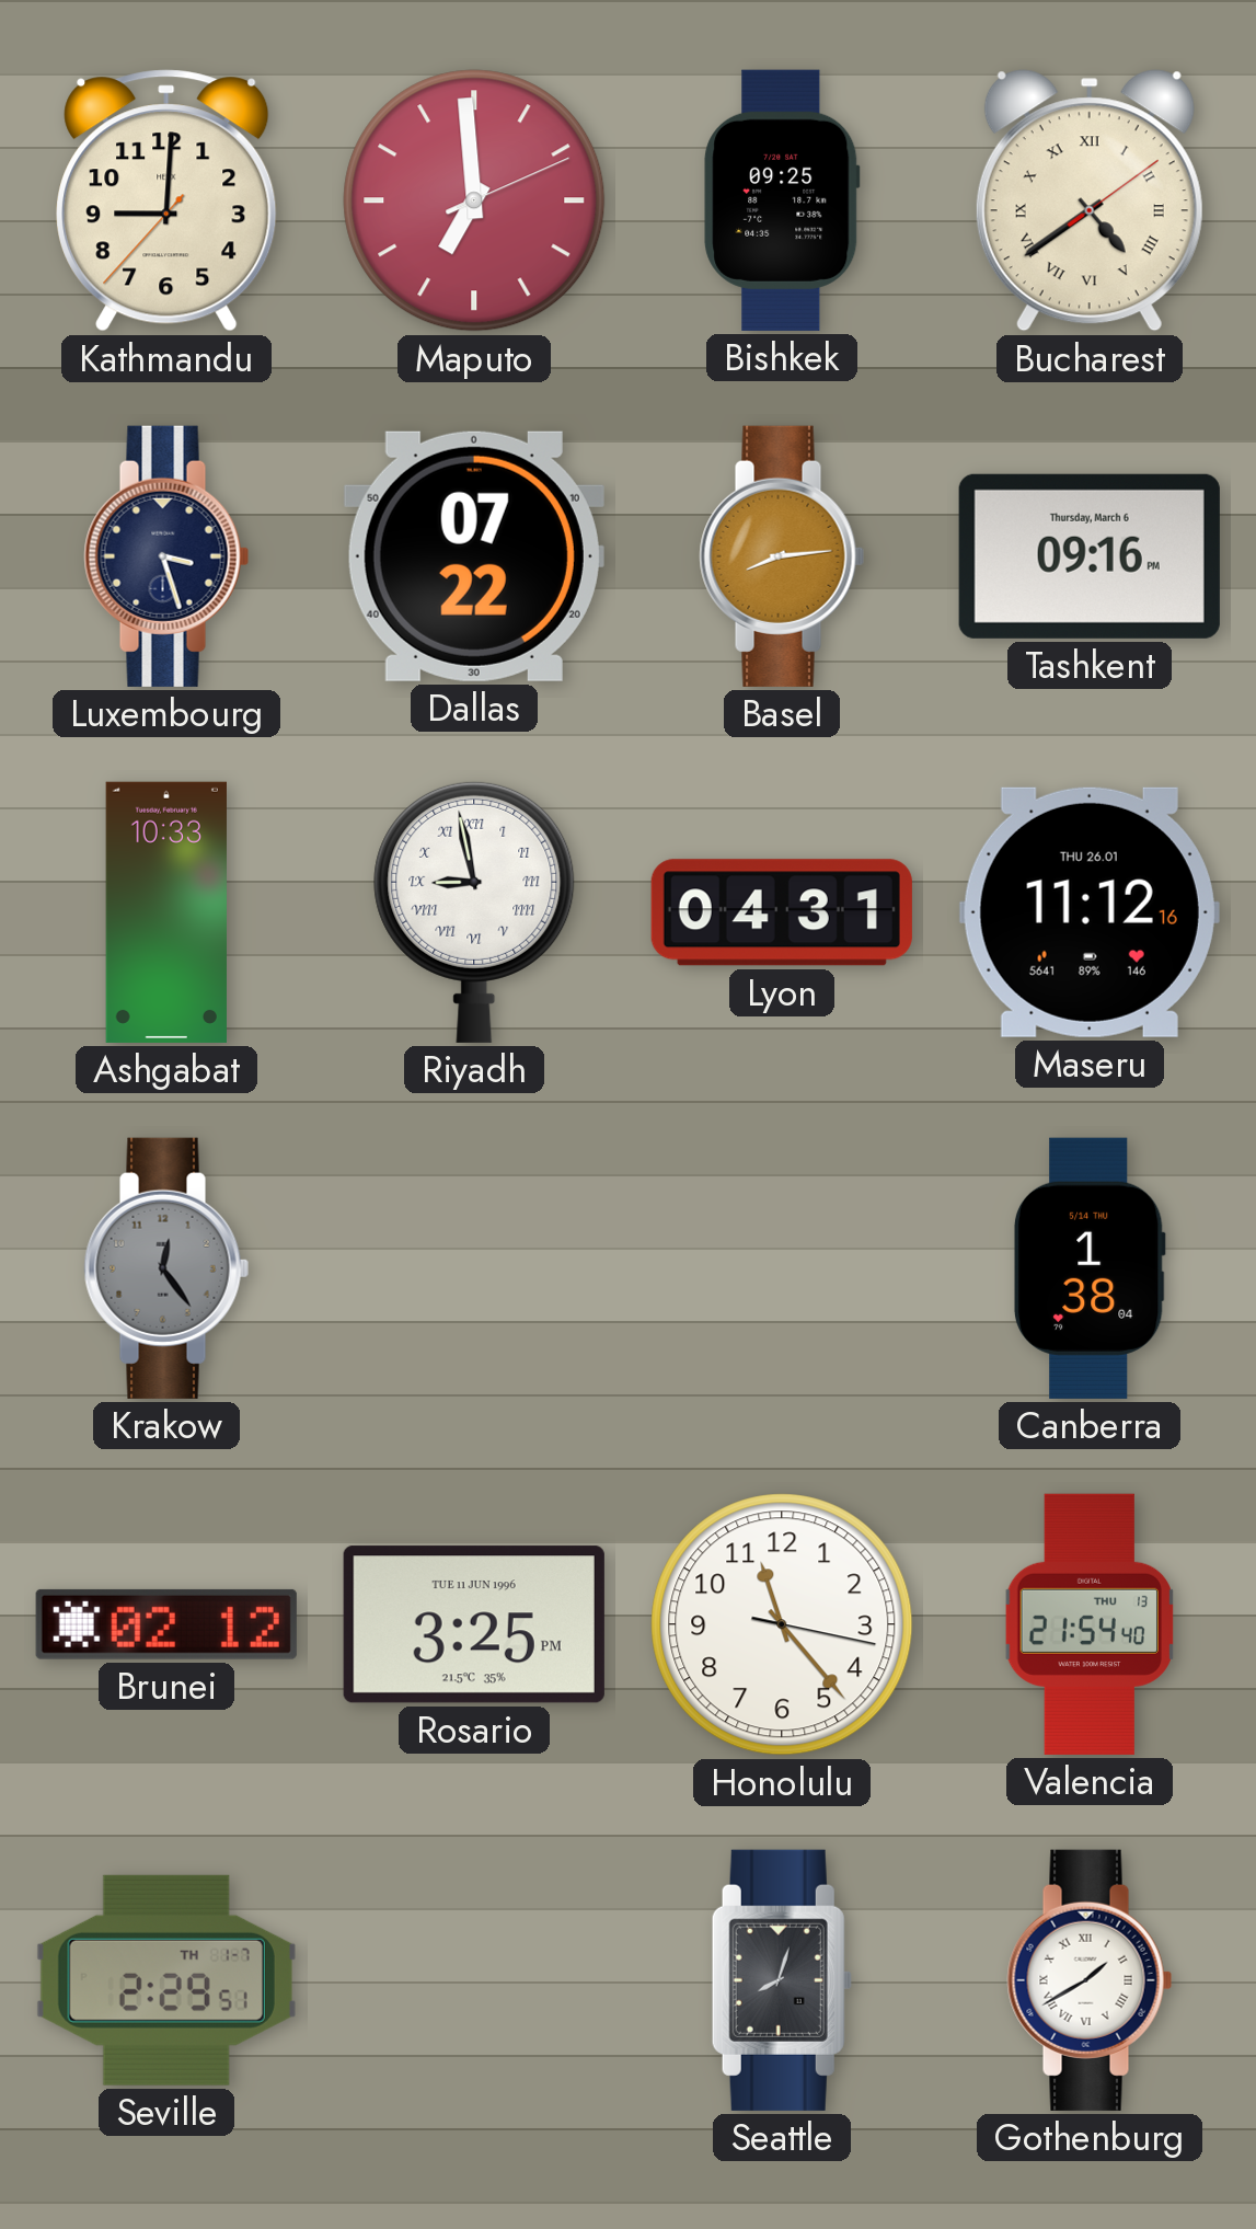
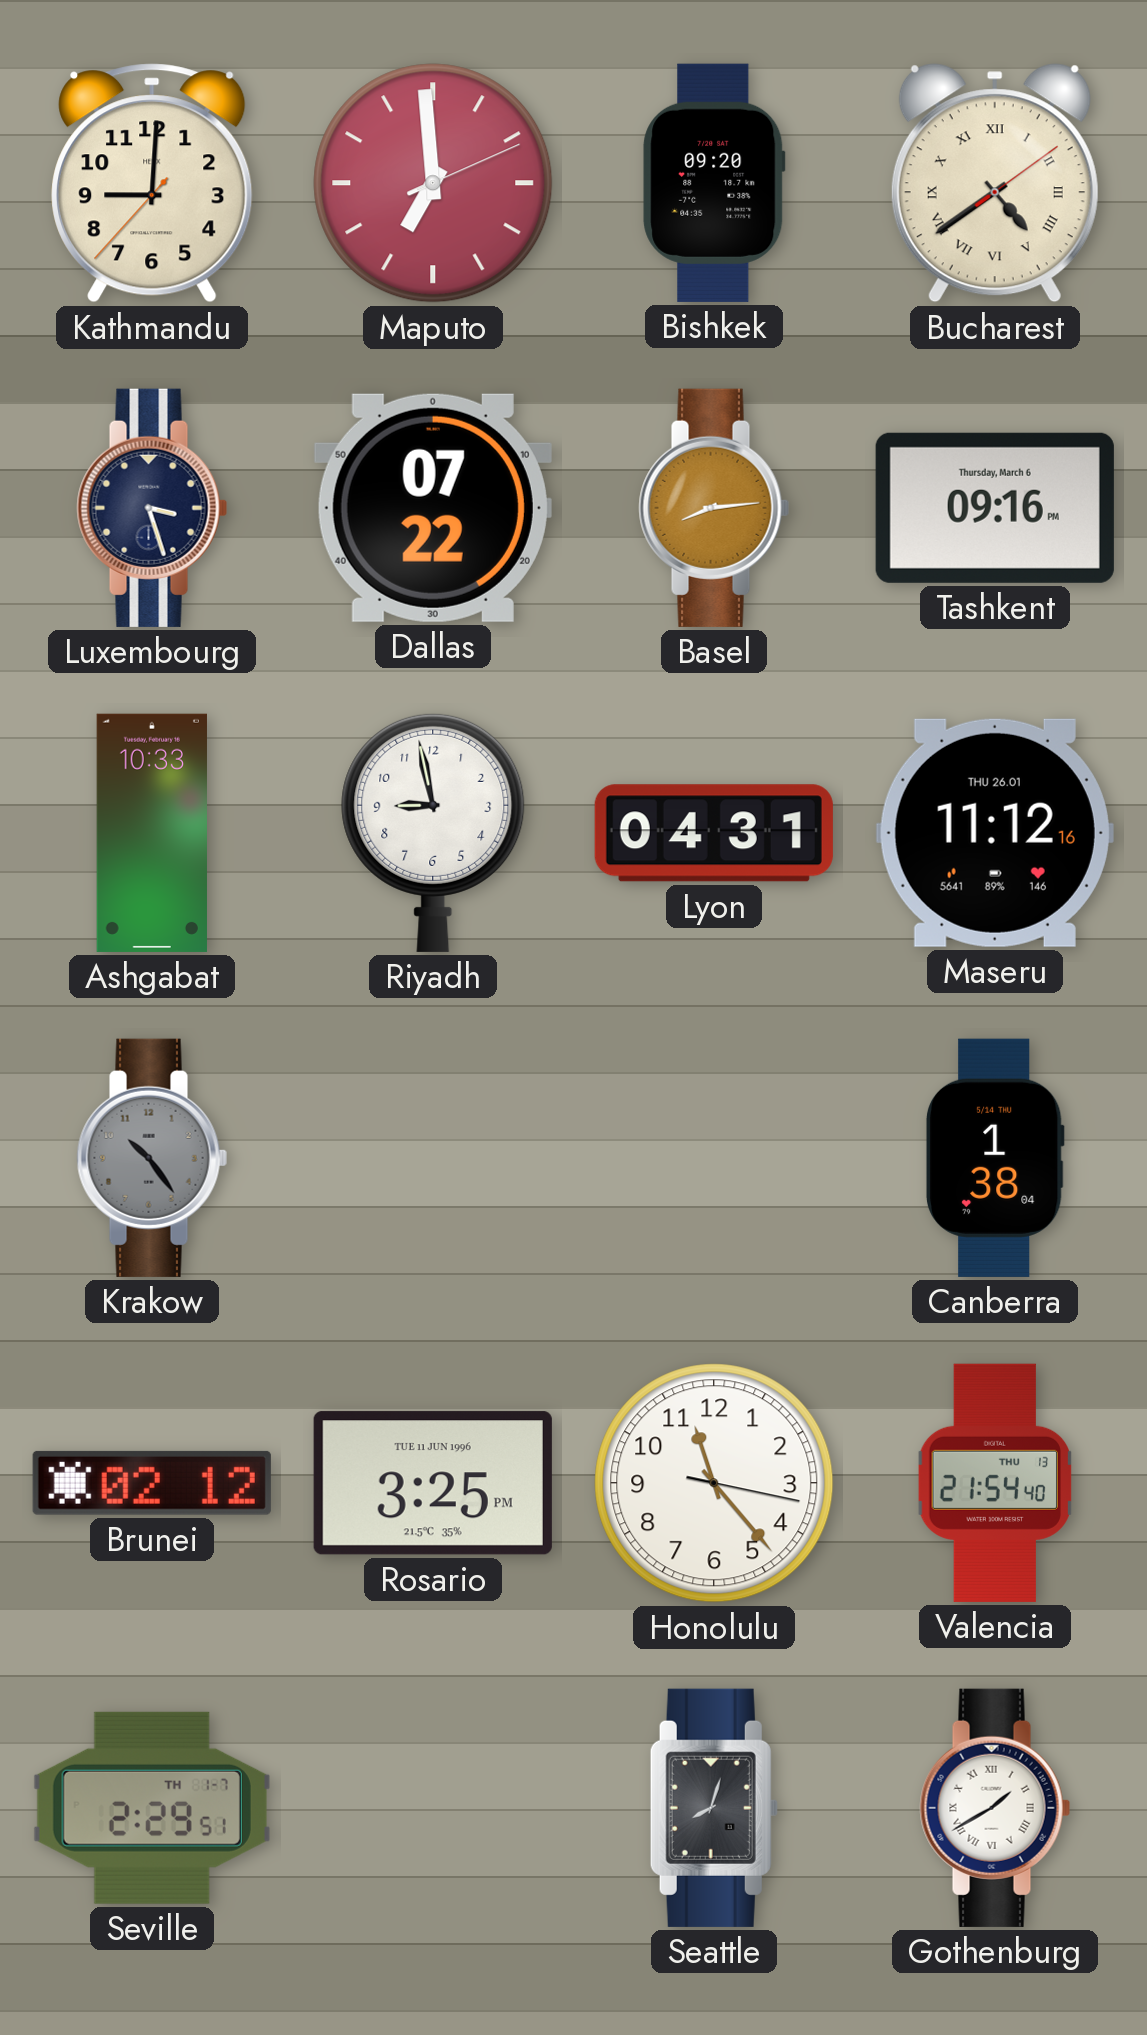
Bishkek: 09:25 -> 09:20 (714, 183)
Riyadh numerals: Roman -> Arabic (433, 832)
Krakow: 12:24 -> 10:24 (152, 1158)
